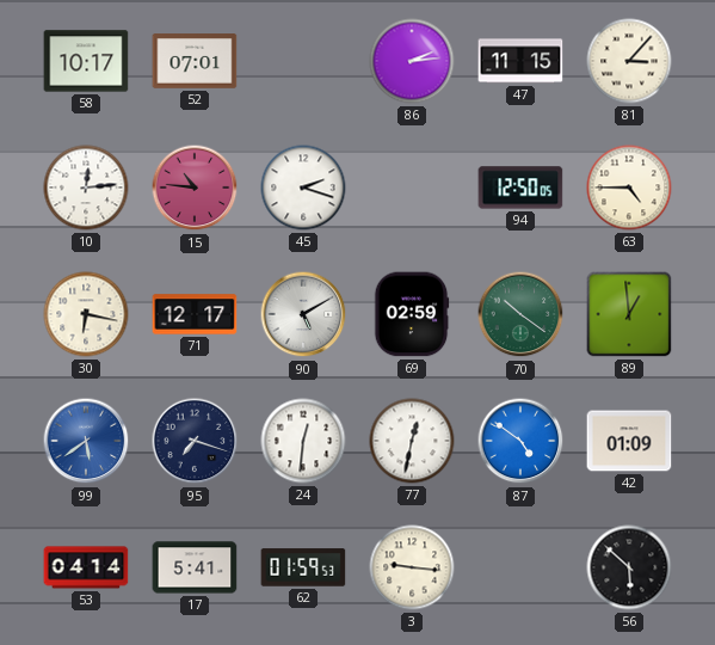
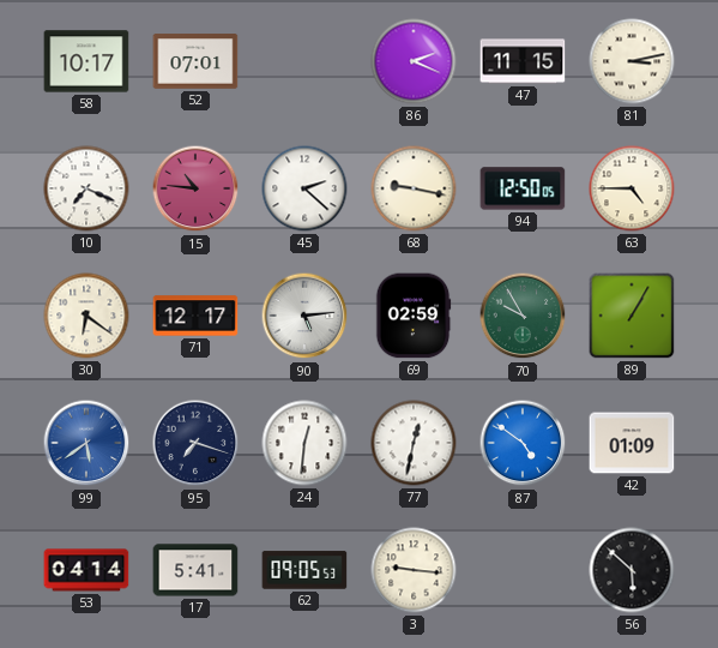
86: 2:14 -> 2:19 (414, 61)
81: 3:07 -> 3:13 (632, 61)
10: 12:14 -> 7:19 (86, 188)
45: 2:18 -> 2:22 (304, 188)
68: none -> 9:17 (414, 188)
30: 6:17 -> 6:21 (86, 316)
90: 5:10 -> 5:14 (304, 316)
70: 10:21 -> 9:55 (523, 316)
89: 12:59 -> 1:05 (632, 316)
62: 01:59 -> 09:05 (304, 570)
